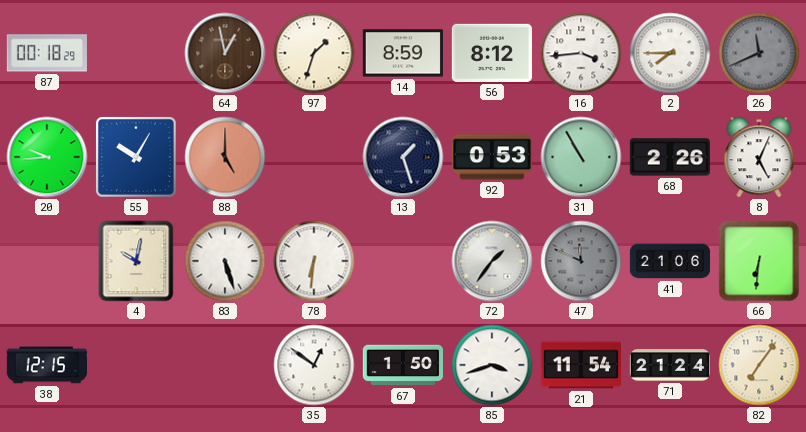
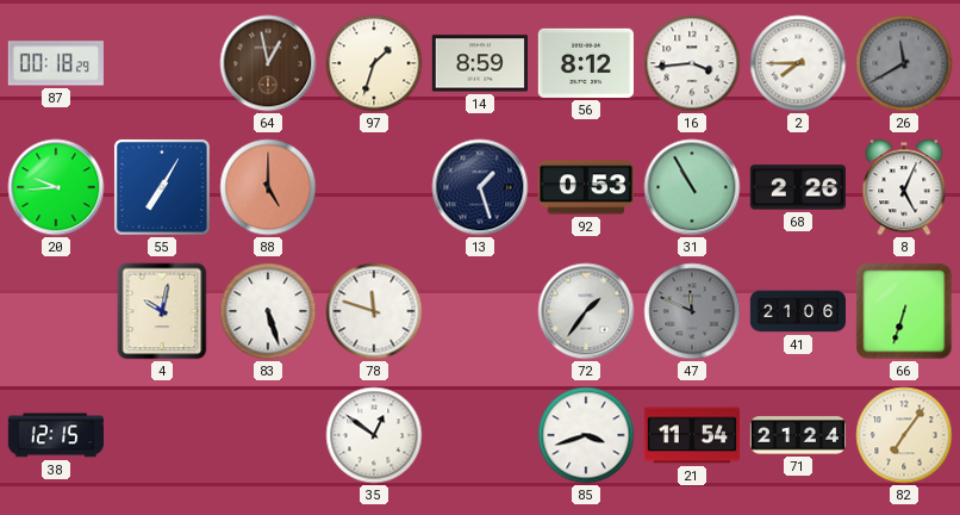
26: 11:41 -> 11:40 (904, 63)
55: 10:05 -> 7:05 (162, 187)
78: 6:31 -> 11:48 (374, 311)
66: 6:31 -> 6:33 (904, 311)
67: 1:50 -> none (402, 365)
